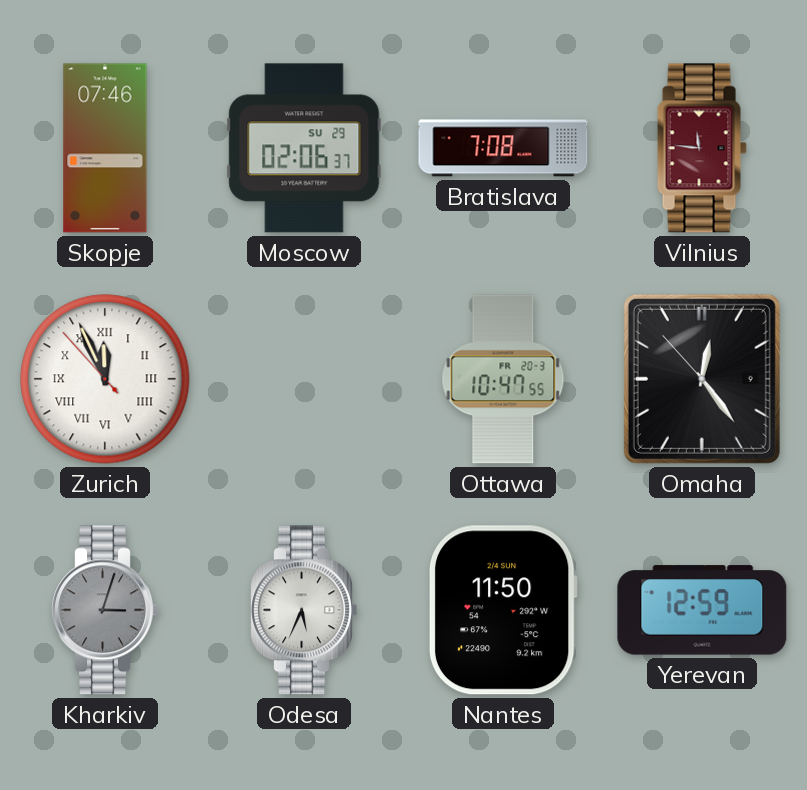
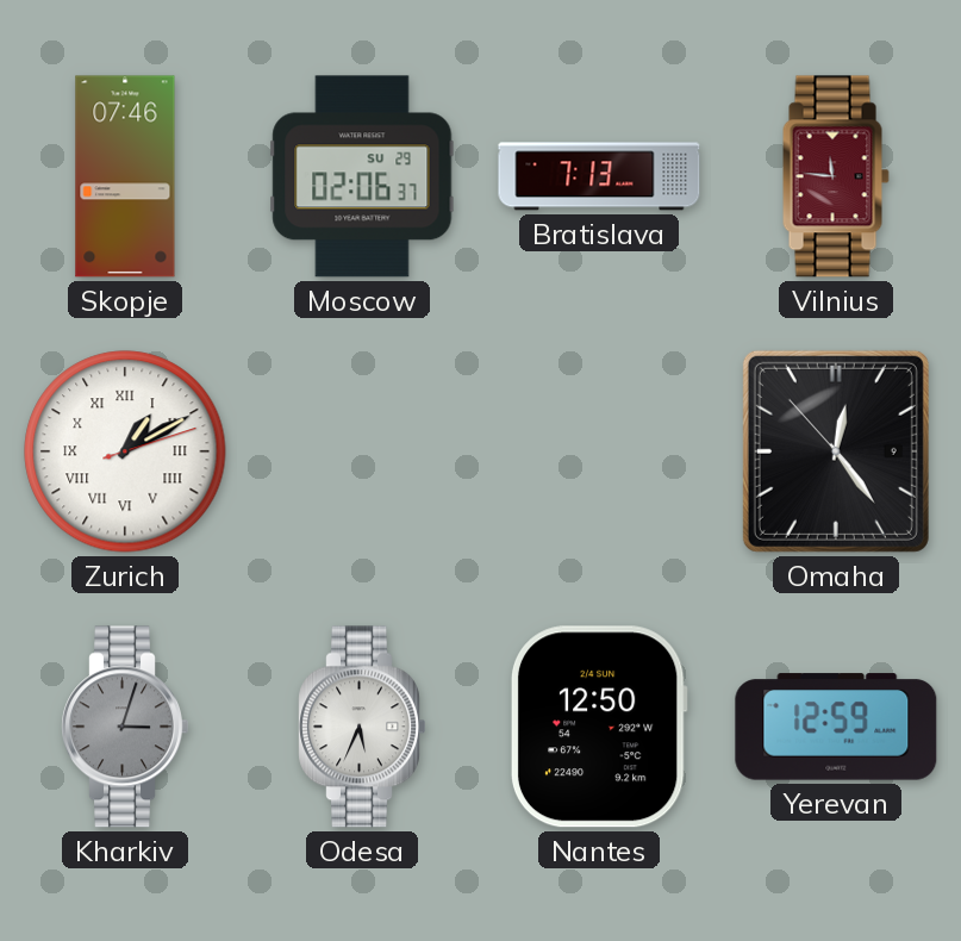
Bratislava: 7:08 -> 7:13 (599, 176)
Zurich: 11:55 -> 1:10 (125, 451)
Ottawa: 10:47 -> none (503, 379)
Nantes: 11:50 -> 12:50 (599, 727)
